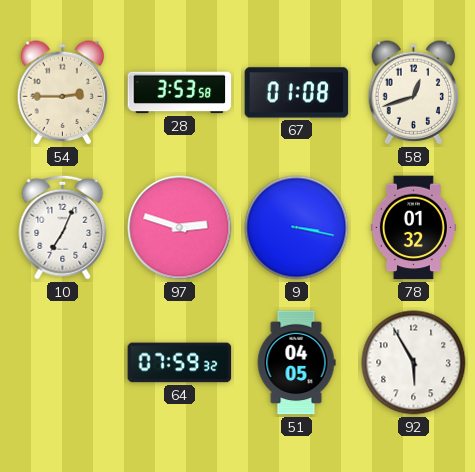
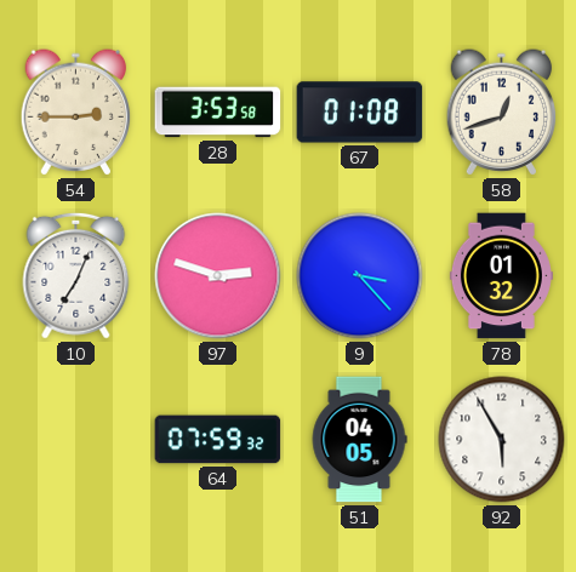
9: 3:17 -> 3:23 (360, 276)
